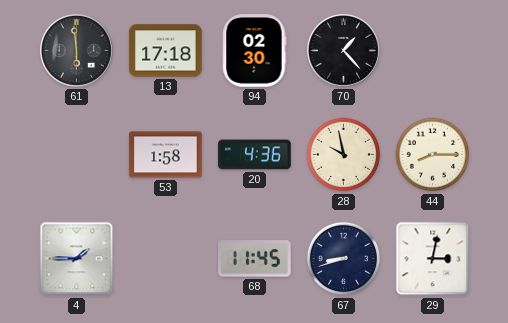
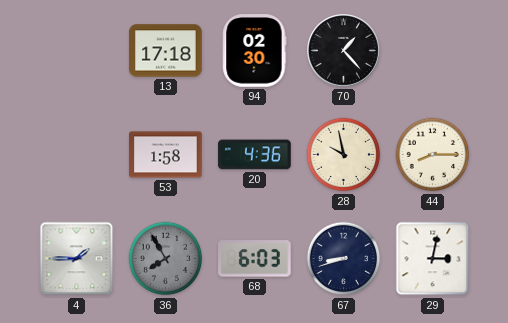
61: 5:59 -> none (76, 50)
36: none -> 7:55 (166, 259)
68: 11:45 -> 6:03 (255, 259)
